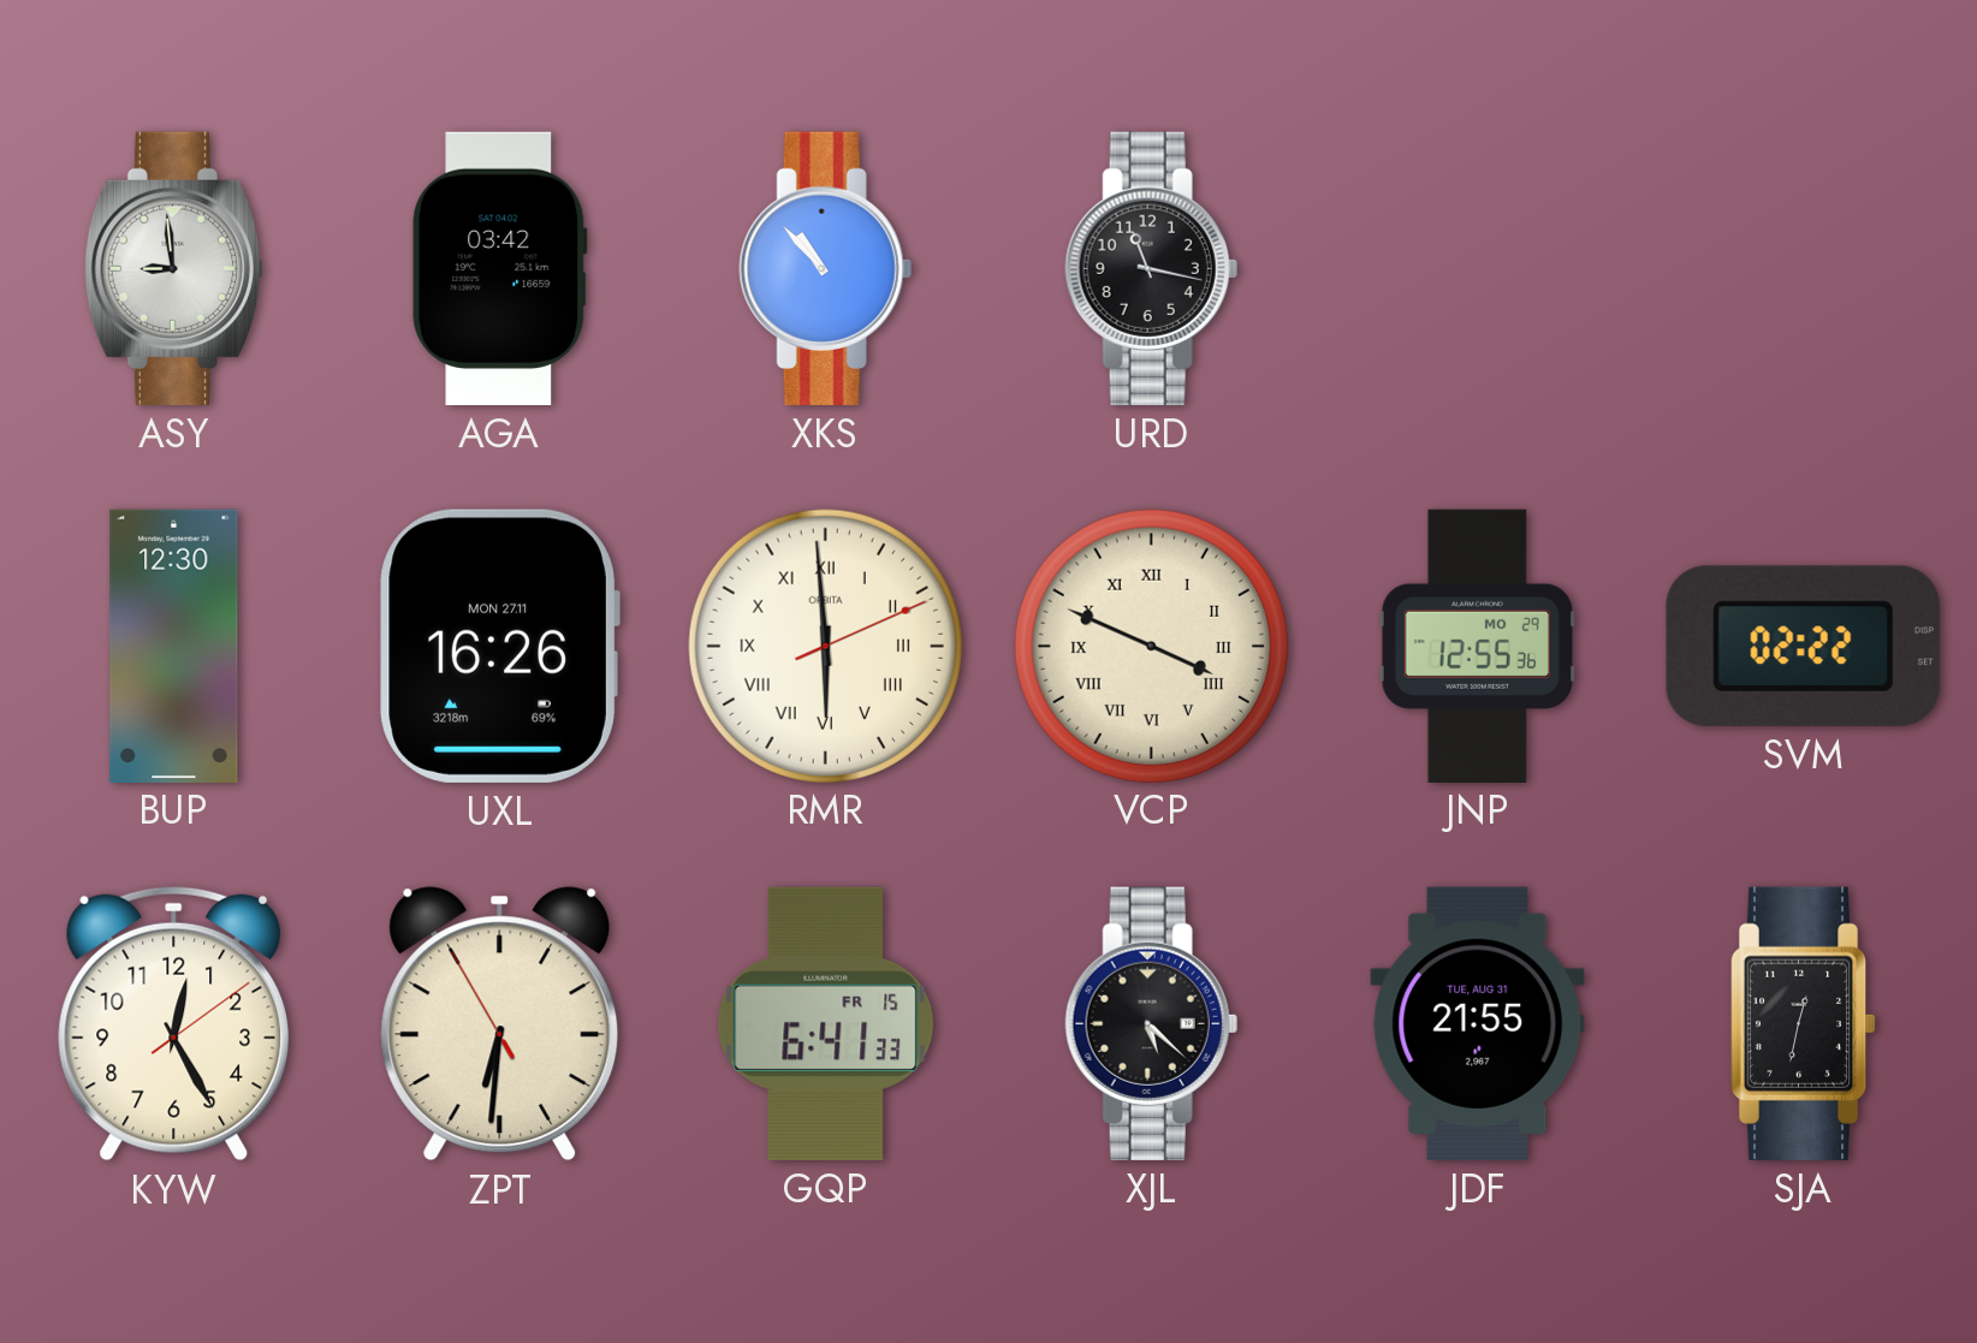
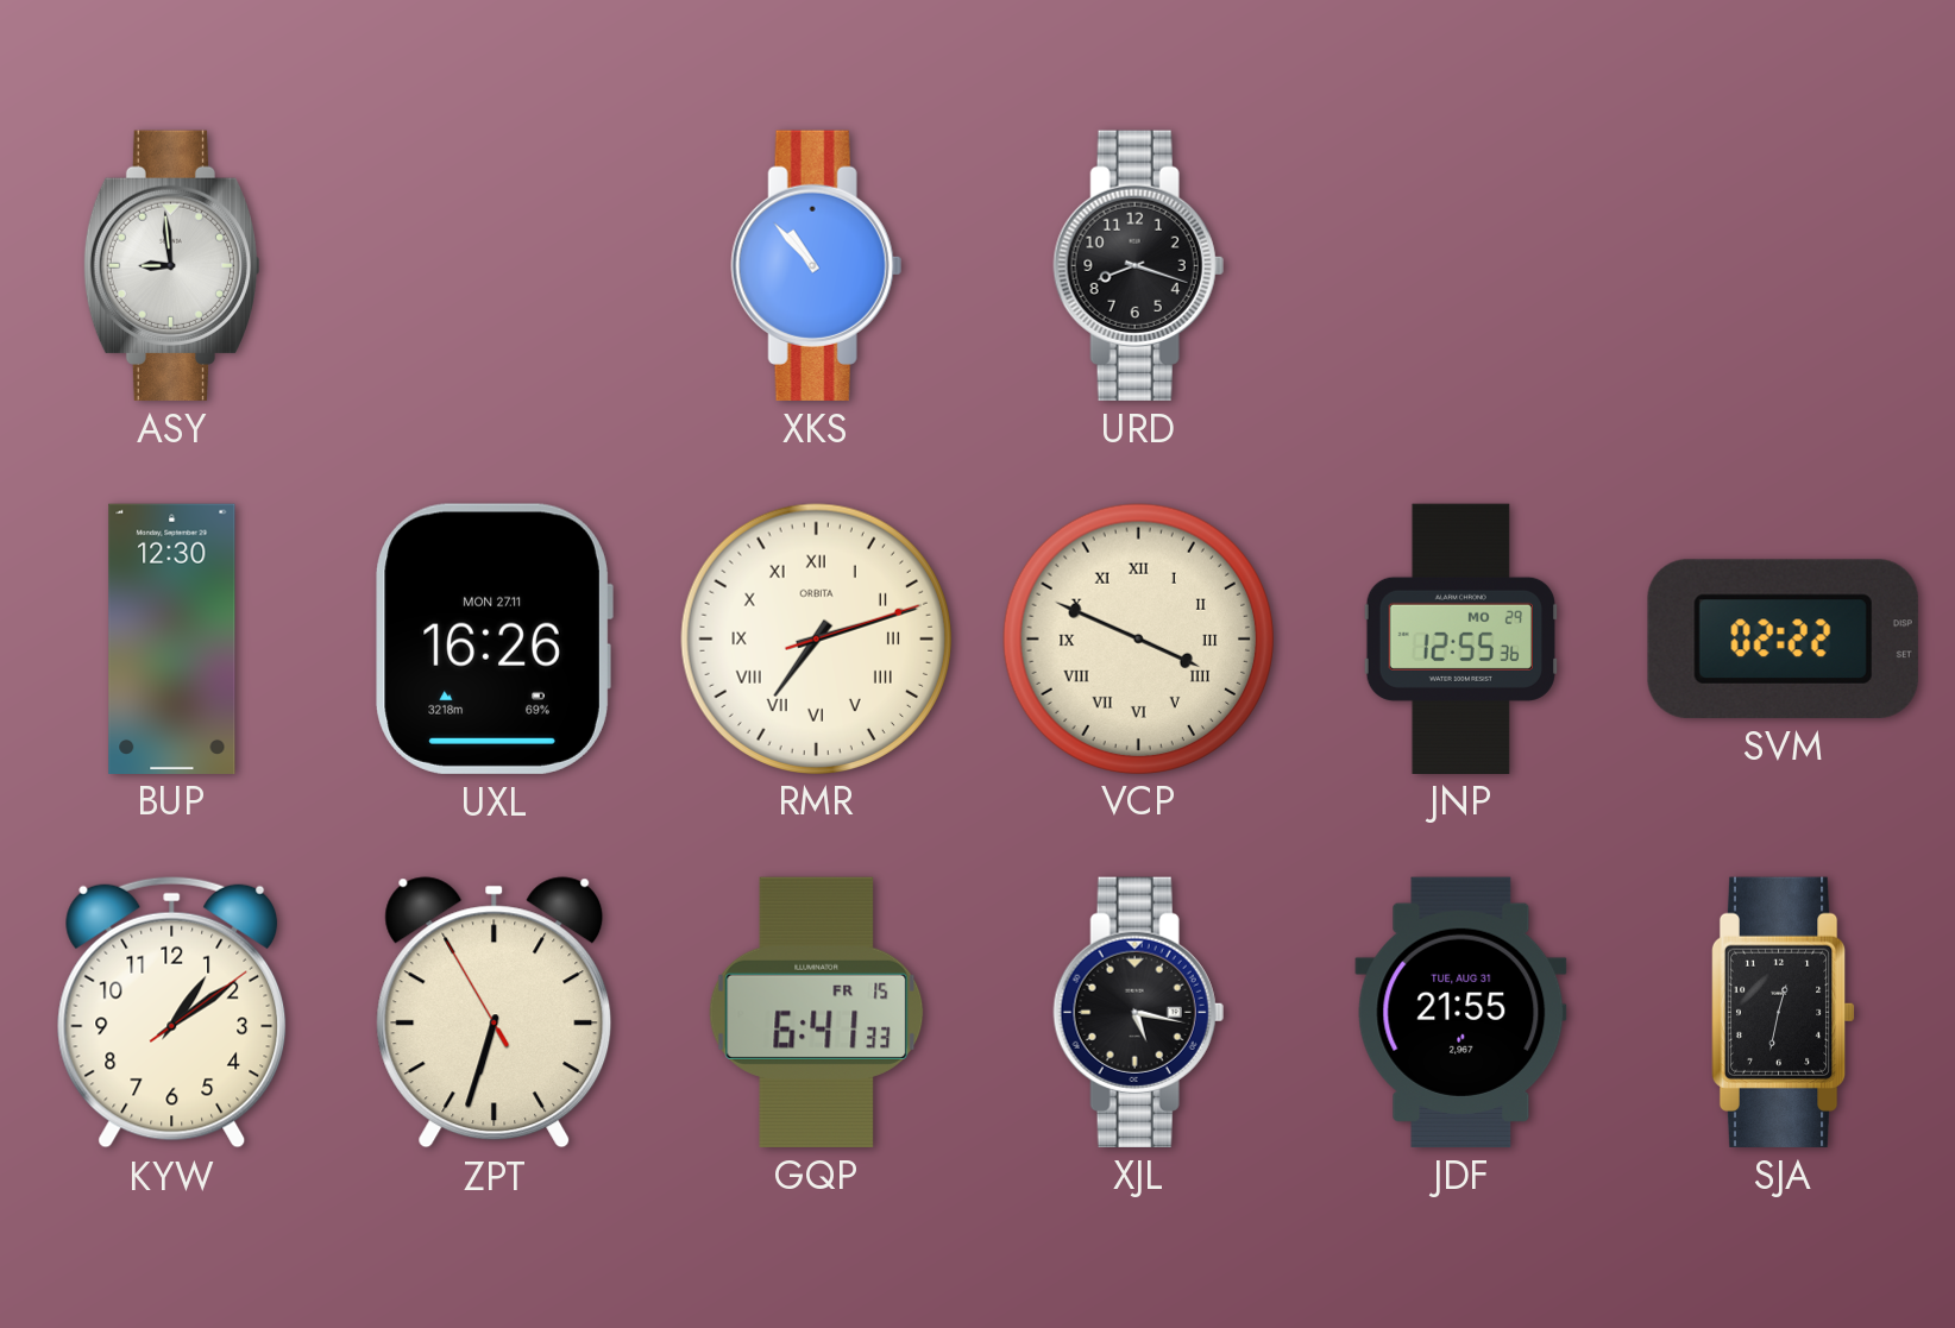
AGA: 03:42 -> none (500, 268)
URD: 11:17 -> 8:18 (1138, 265)
RMR: 5:59 -> 7:12 (816, 638)
KYW: 12:25 -> 1:09 (172, 1012)
ZPT: 6:30 -> 6:32 (495, 1013)
XJL: 5:22 -> 5:17 (1138, 1012)
